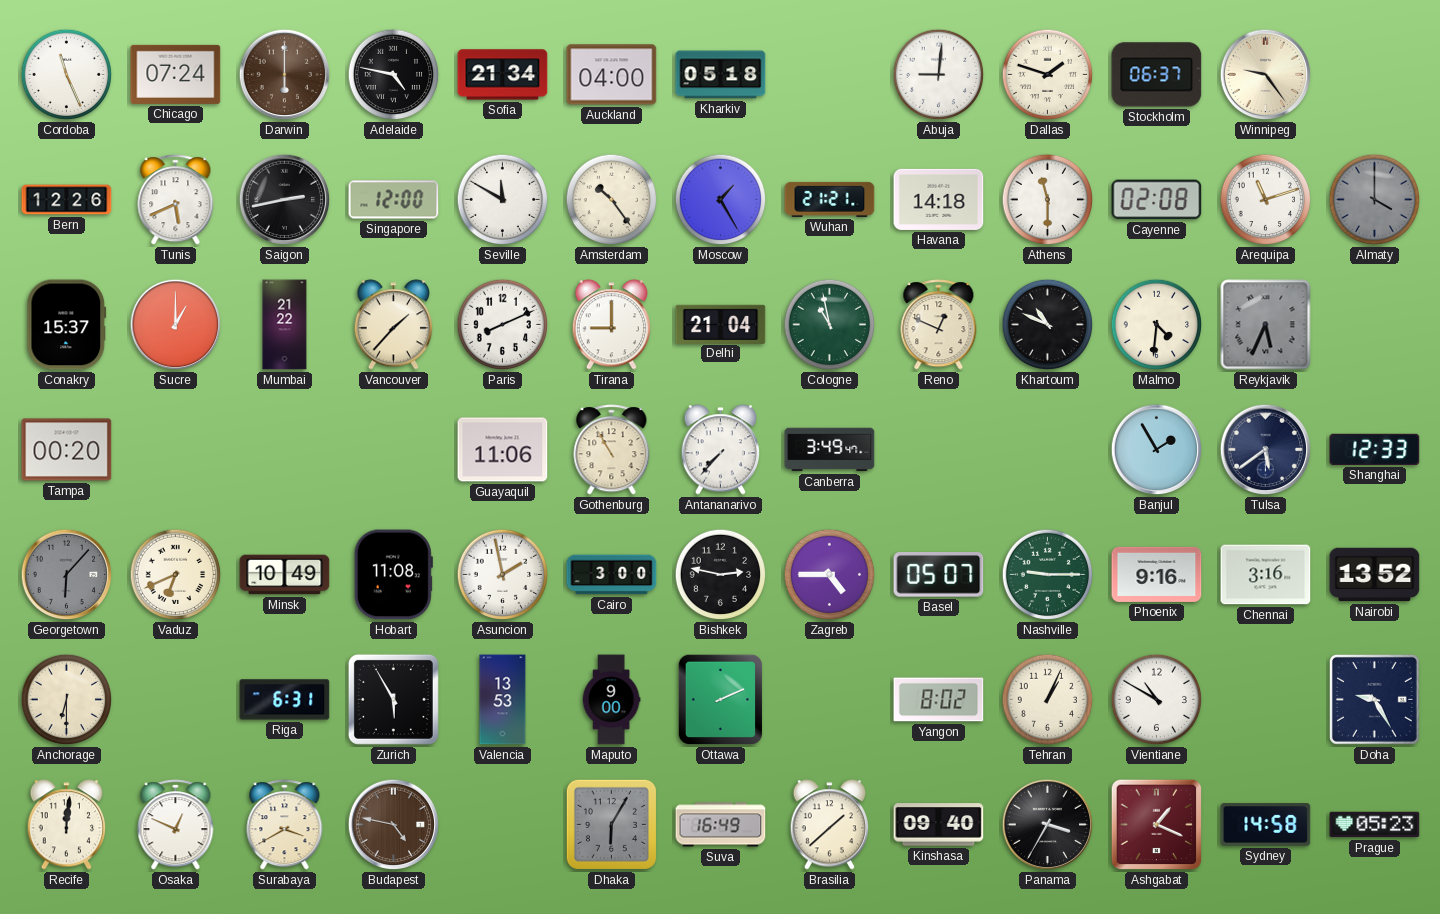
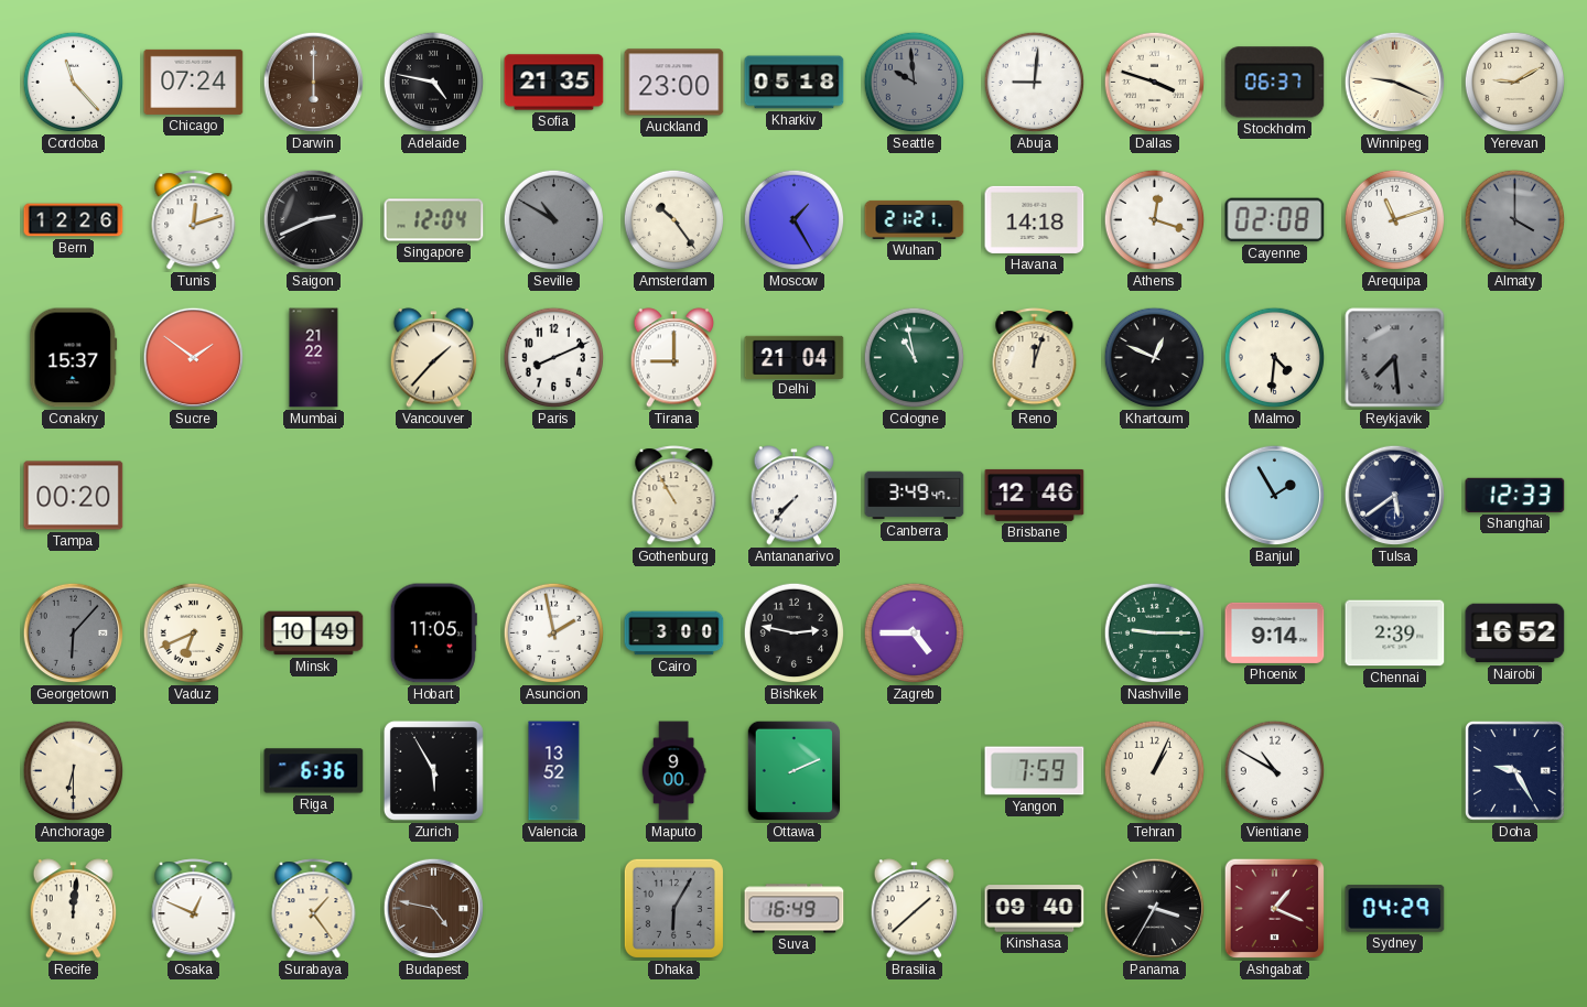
Cordoba: 11:26 -> 11:23 (74, 83)
Sofia: 21:34 -> 21:35 (554, 83)
Auckland: 04:00 -> 23:00 (674, 83)
Seattle: none -> 9:59 (915, 83)
Dallas: 1:48 -> 3:48 (1155, 83)
Winnipeg: 9:24 -> 9:19 (1395, 83)
Yerevan: none -> 9:10 (1515, 83)
Tunis: 5:41 -> 12:12 (194, 220)
Saigon: 2:43 -> 2:41 (314, 220)
Singapore: 12:00 -> 12:04 (434, 220)
Seville: 11:50 -> 10:50 (554, 220)
Seville dial: white -> grey (554, 220)
Athens: 11:30 -> 12:18 (1155, 220)
Sucre: 1:00 -> 1:51 (194, 358)
Reno: 12:49 -> 12:03 (1035, 358)
Khartoum: 10:49 -> 12:49 (1155, 358)
Reykjavik: 5:34 -> 7:29 (1395, 358)
Guayaquil: 11:06 -> none (503, 450)
Brisbane: none -> 12:46 (1035, 495)
Hobart: 11:08 -> 11:05 (433, 634)
Basel: 05:07 -> none (939, 575)
Phoenix: 9:16 -> 9:14 (1275, 632)
Chennai: 3:16 -> 2:39 (1395, 634)
Nairobi: 13:52 -> 16:52 (1515, 634)
Riga: 6:31 -> 6:36 (314, 771)
Valencia: 13:53 -> 13:52 (554, 771)
Yangon: 8:02 -> 7:59 (1035, 771)
Surabaya: 3:40 -> 1:24 (314, 909)
Sydney: 14:58 -> 04:29 (1395, 909)
Prague: 05:23 -> none (1375, 825)
